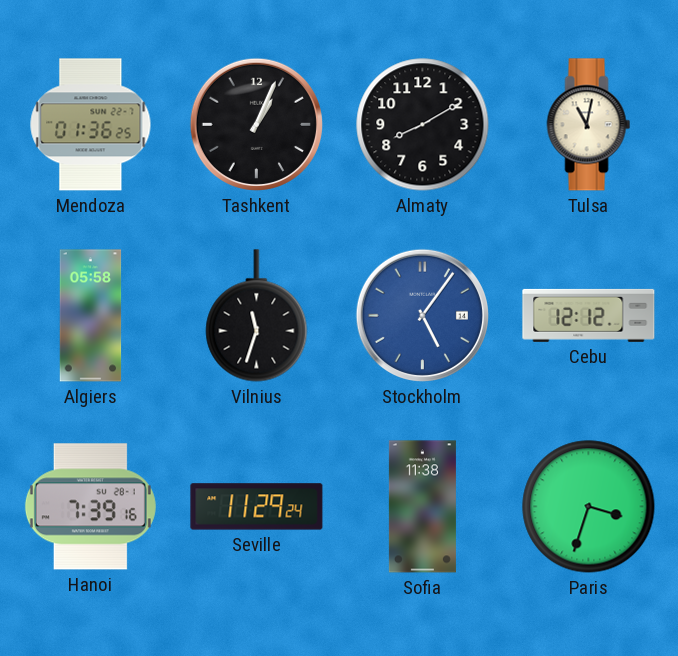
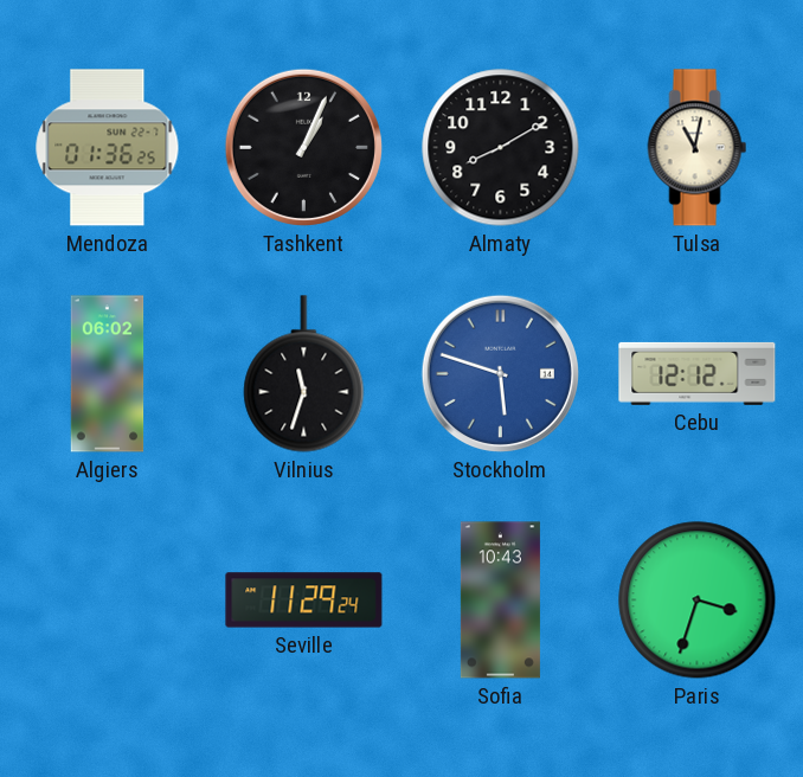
Algiers: 05:58 -> 06:02 (108, 374)
Stockholm: 5:06 -> 5:48 (500, 373)
Hanoi: 7:39 -> none (90, 507)
Sofia: 11:38 -> 10:43 (500, 601)
